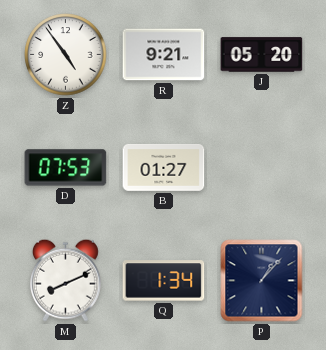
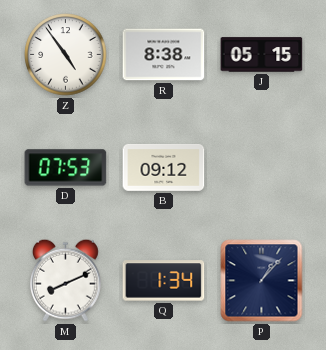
R: 9:21 -> 8:38 (164, 55)
J: 05:20 -> 05:15 (262, 55)
B: 01:27 -> 09:12 (164, 167)
